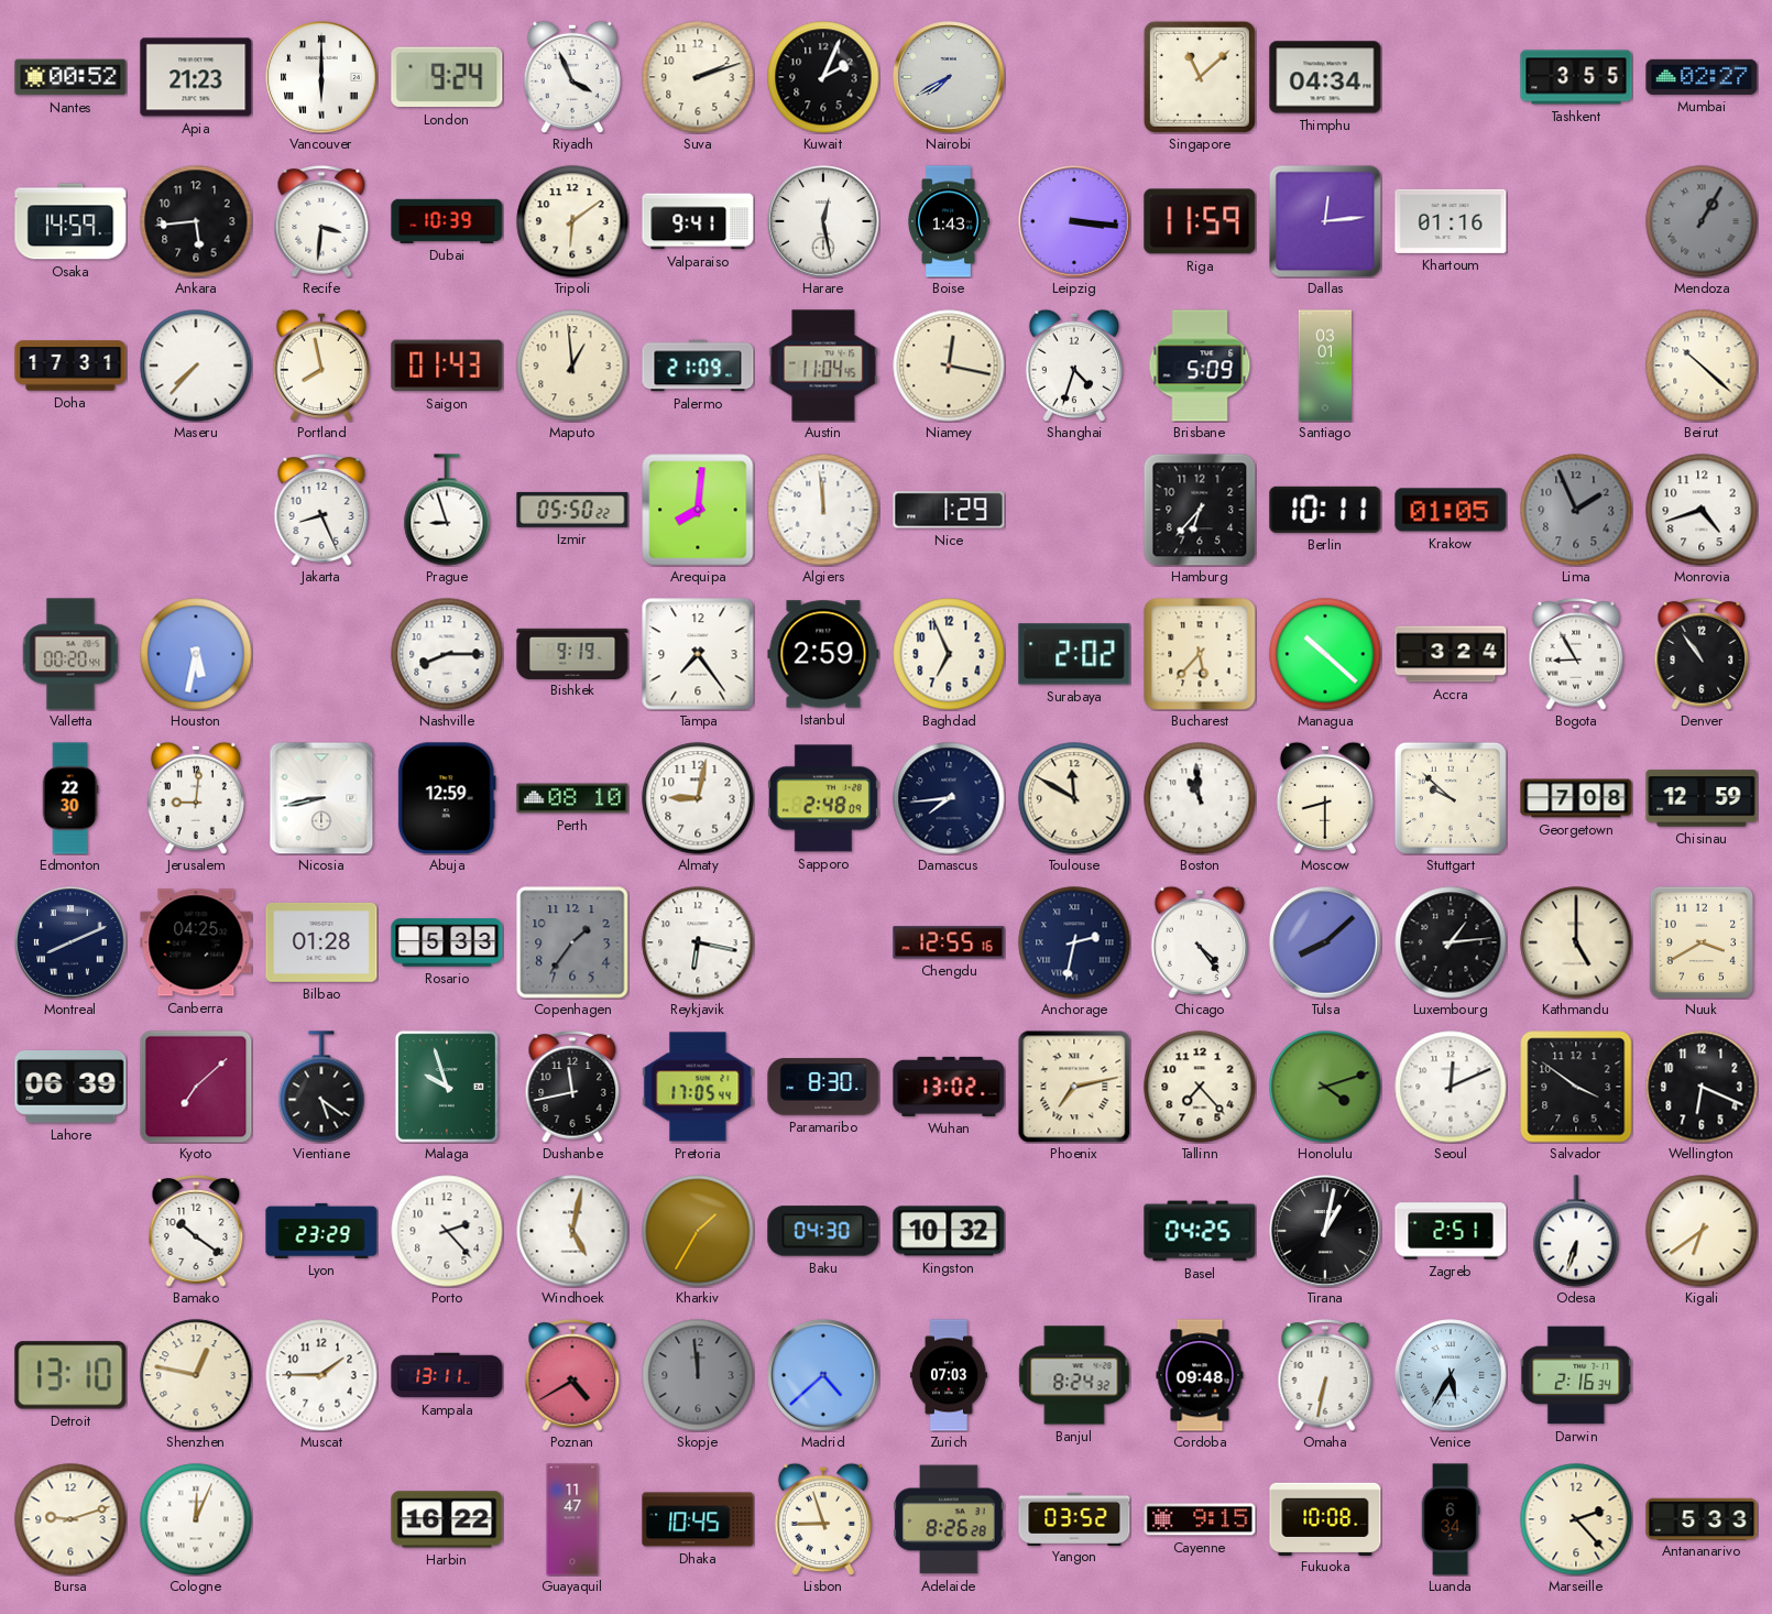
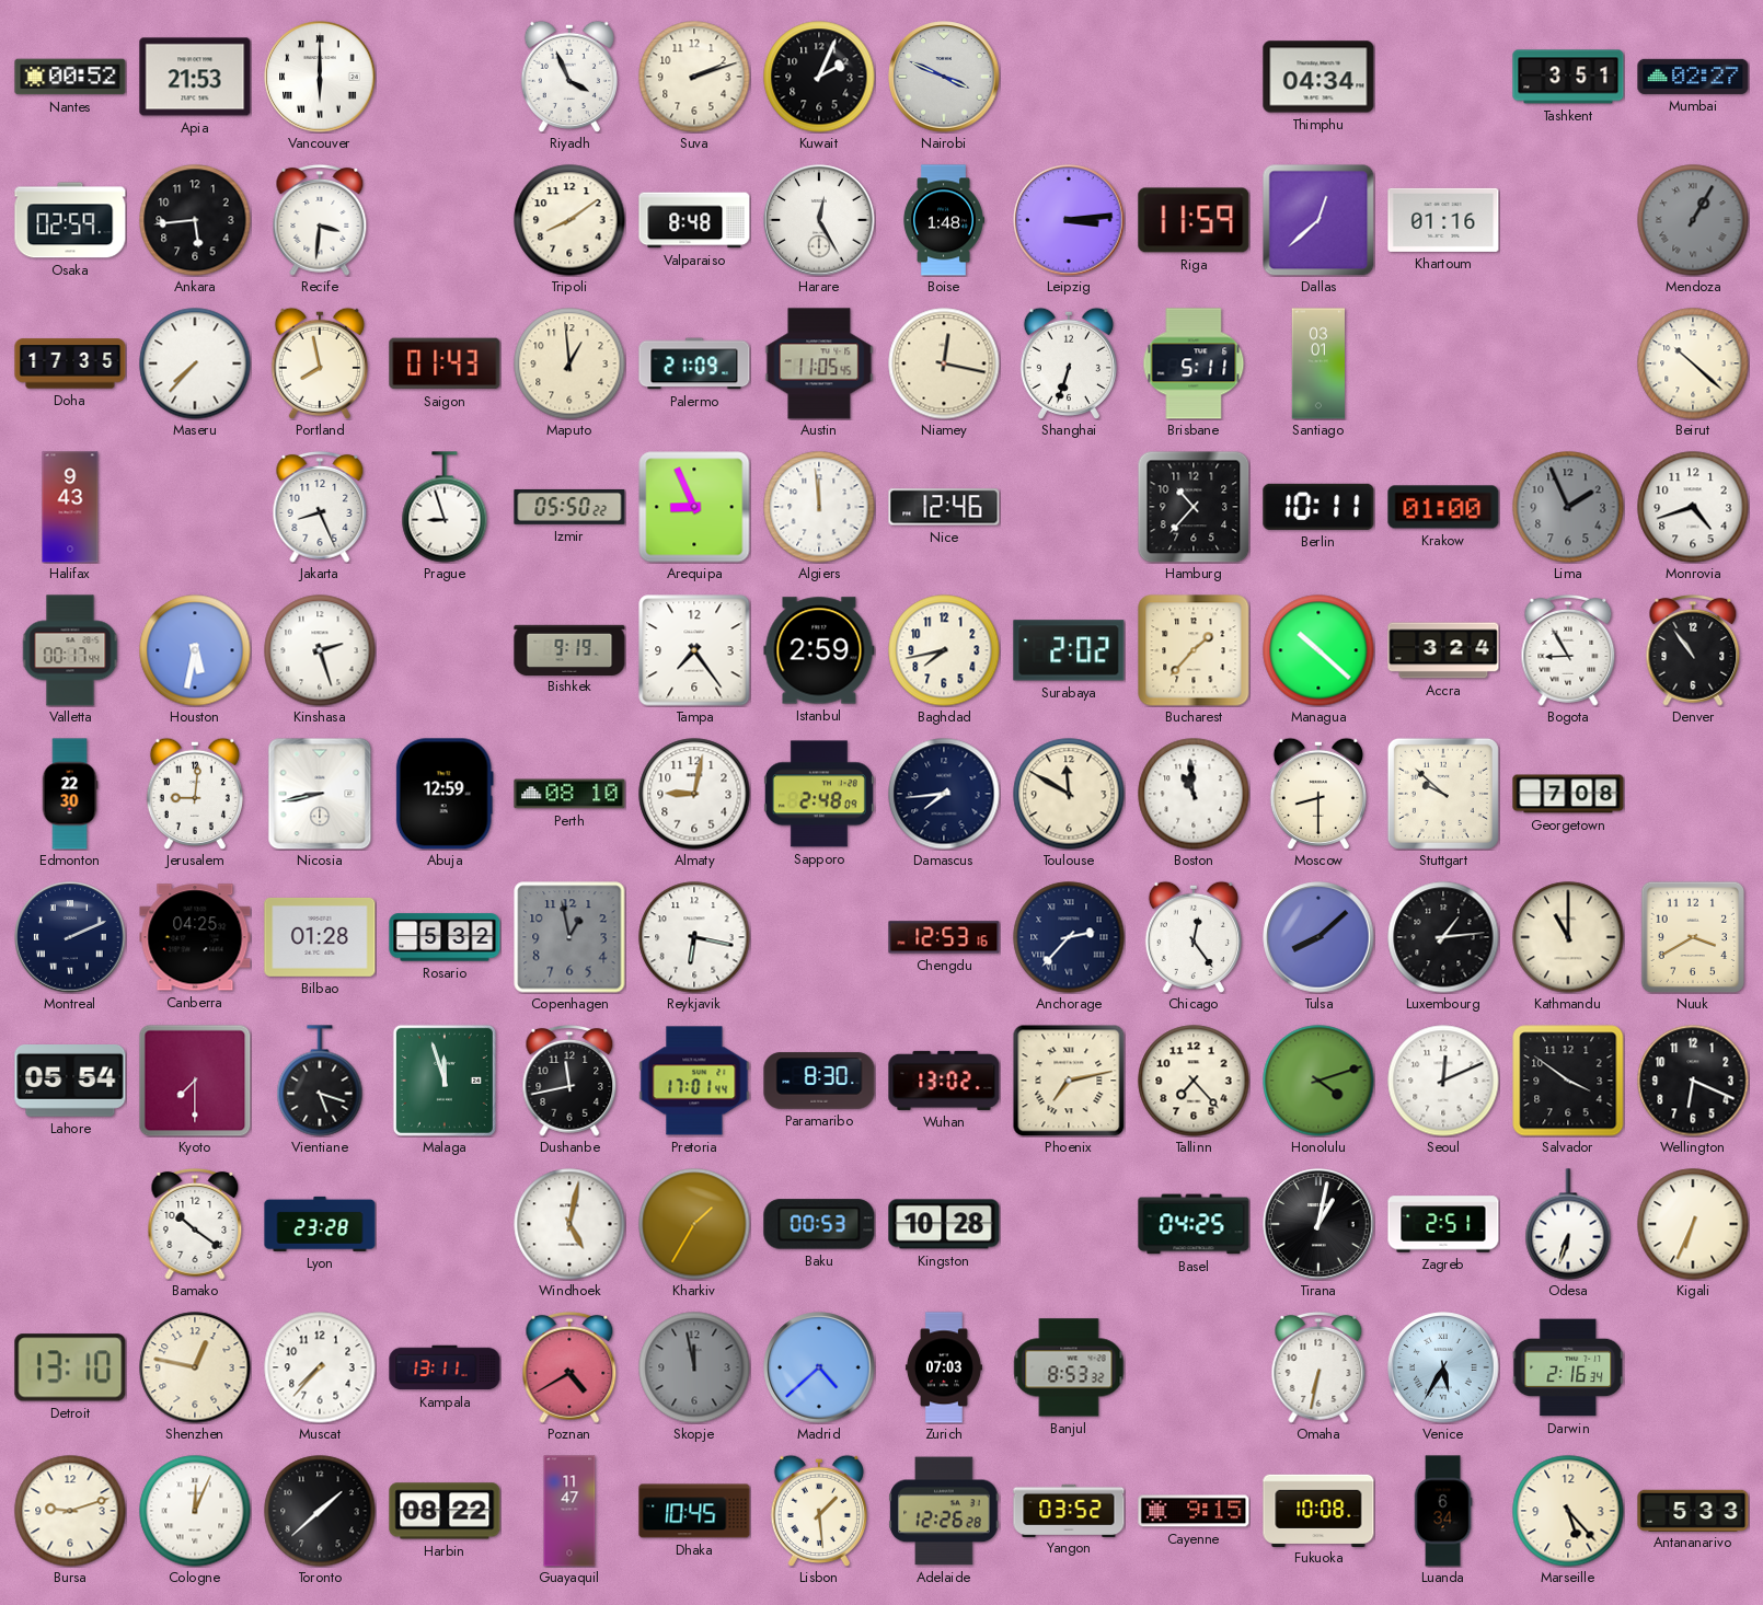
Apia: 21:23 -> 21:53 (195, 77)
London: 9:24 -> none (447, 77)
Nairobi: 7:40 -> 3:49 (944, 77)
Singapore: 11:08 -> none (1200, 77)
Tashkent: 3:55 -> 3:51 (1568, 77)
Osaka: 14:59 -> 02:59 (70, 220)
Dubai: 10:39 -> none (447, 221)
Tripoli: 6:09 -> 8:09 (569, 220)
Valparaiso: 9:41 -> 8:48 (694, 220)
Harare: 12:28 -> 12:25 (819, 220)
Boise: 1:43 -> 1:48 (944, 220)
Leipzig: 3:16 -> 3:14 (1069, 220)
Dallas: 12:14 -> 12:38 (1318, 220)
Doha: 17:31 -> 17:35 (70, 363)
Austin: 11:04 -> 11:05 (819, 363)
Shanghai: 4:33 -> 6:33 (1069, 362)
Brisbane: 5:09 -> 5:11 (1194, 363)
Halifax: none -> 9:43 (70, 507)
Arequipa: 8:01 -> 8:56 (694, 507)
Nice: 1:29 -> 12:46 (944, 507)
Hamburg: 6:37 -> 10:37 (1194, 507)
Krakow: 01:05 -> 01:00 (1443, 507)
Valletta: 00:20 -> 00:17 (70, 650)
Kinshasa: none -> 2:27 (320, 650)
Nashville: 8:15 -> none (447, 654)
Baghdad: 6:56 -> 7:43 (944, 650)
Bucharest: 5:37 -> 1:37 (1194, 650)
Chisinau: 12:59 -> none (1702, 798)
Montreal: 8:11 -> 2:11 (70, 937)
Rosario: 5:33 -> 5:32 (445, 937)
Copenhagen: 1:36 -> 12:58 (569, 937)
Chengdu: 12:55 -> 12:53 (944, 937)
Anchorage: 2:32 -> 2:37 (1069, 937)
Chicago: 4:24 -> 12:24 (1194, 936)
Kathmandu: 5:00 -> 11:00 (1568, 937)
Lahore: 06:39 -> 05:54 (70, 1082)
Kyoto: 7:08 -> 7:30 (195, 1081)
Vientiane: 5:21 -> 5:18 (320, 1081)
Malaga: 9:57 -> 11:57 (445, 1081)
Pretoria: 17:05 -> 17:01 (694, 1081)
Lyon: 23:29 -> 23:28 (320, 1224)
Porto: 2:23 -> none (447, 1231)
Baku: 04:30 -> 00:53 (819, 1224)
Kingston: 10:32 -> 10:28 (944, 1224)
Kigali: 6:39 -> 6:34 (1693, 1224)
Muscat: 1:45 -> 7:37 (320, 1367)
Skopje: 11:59 -> 11:58 (694, 1367)
Banjul: 8:24 -> 8:53 (1069, 1367)
Cordoba: 09:48 -> none (1200, 1375)
Toronto: none -> 1:38 (320, 1511)
Harbin: 16:22 -> 08:22 (445, 1511)
Lisbon: 8:57 -> 1:29 (819, 1510)
Adelaide: 8:26 -> 12:26 (944, 1511)
Marseille: 2:23 -> 5:23 (1568, 1511)
